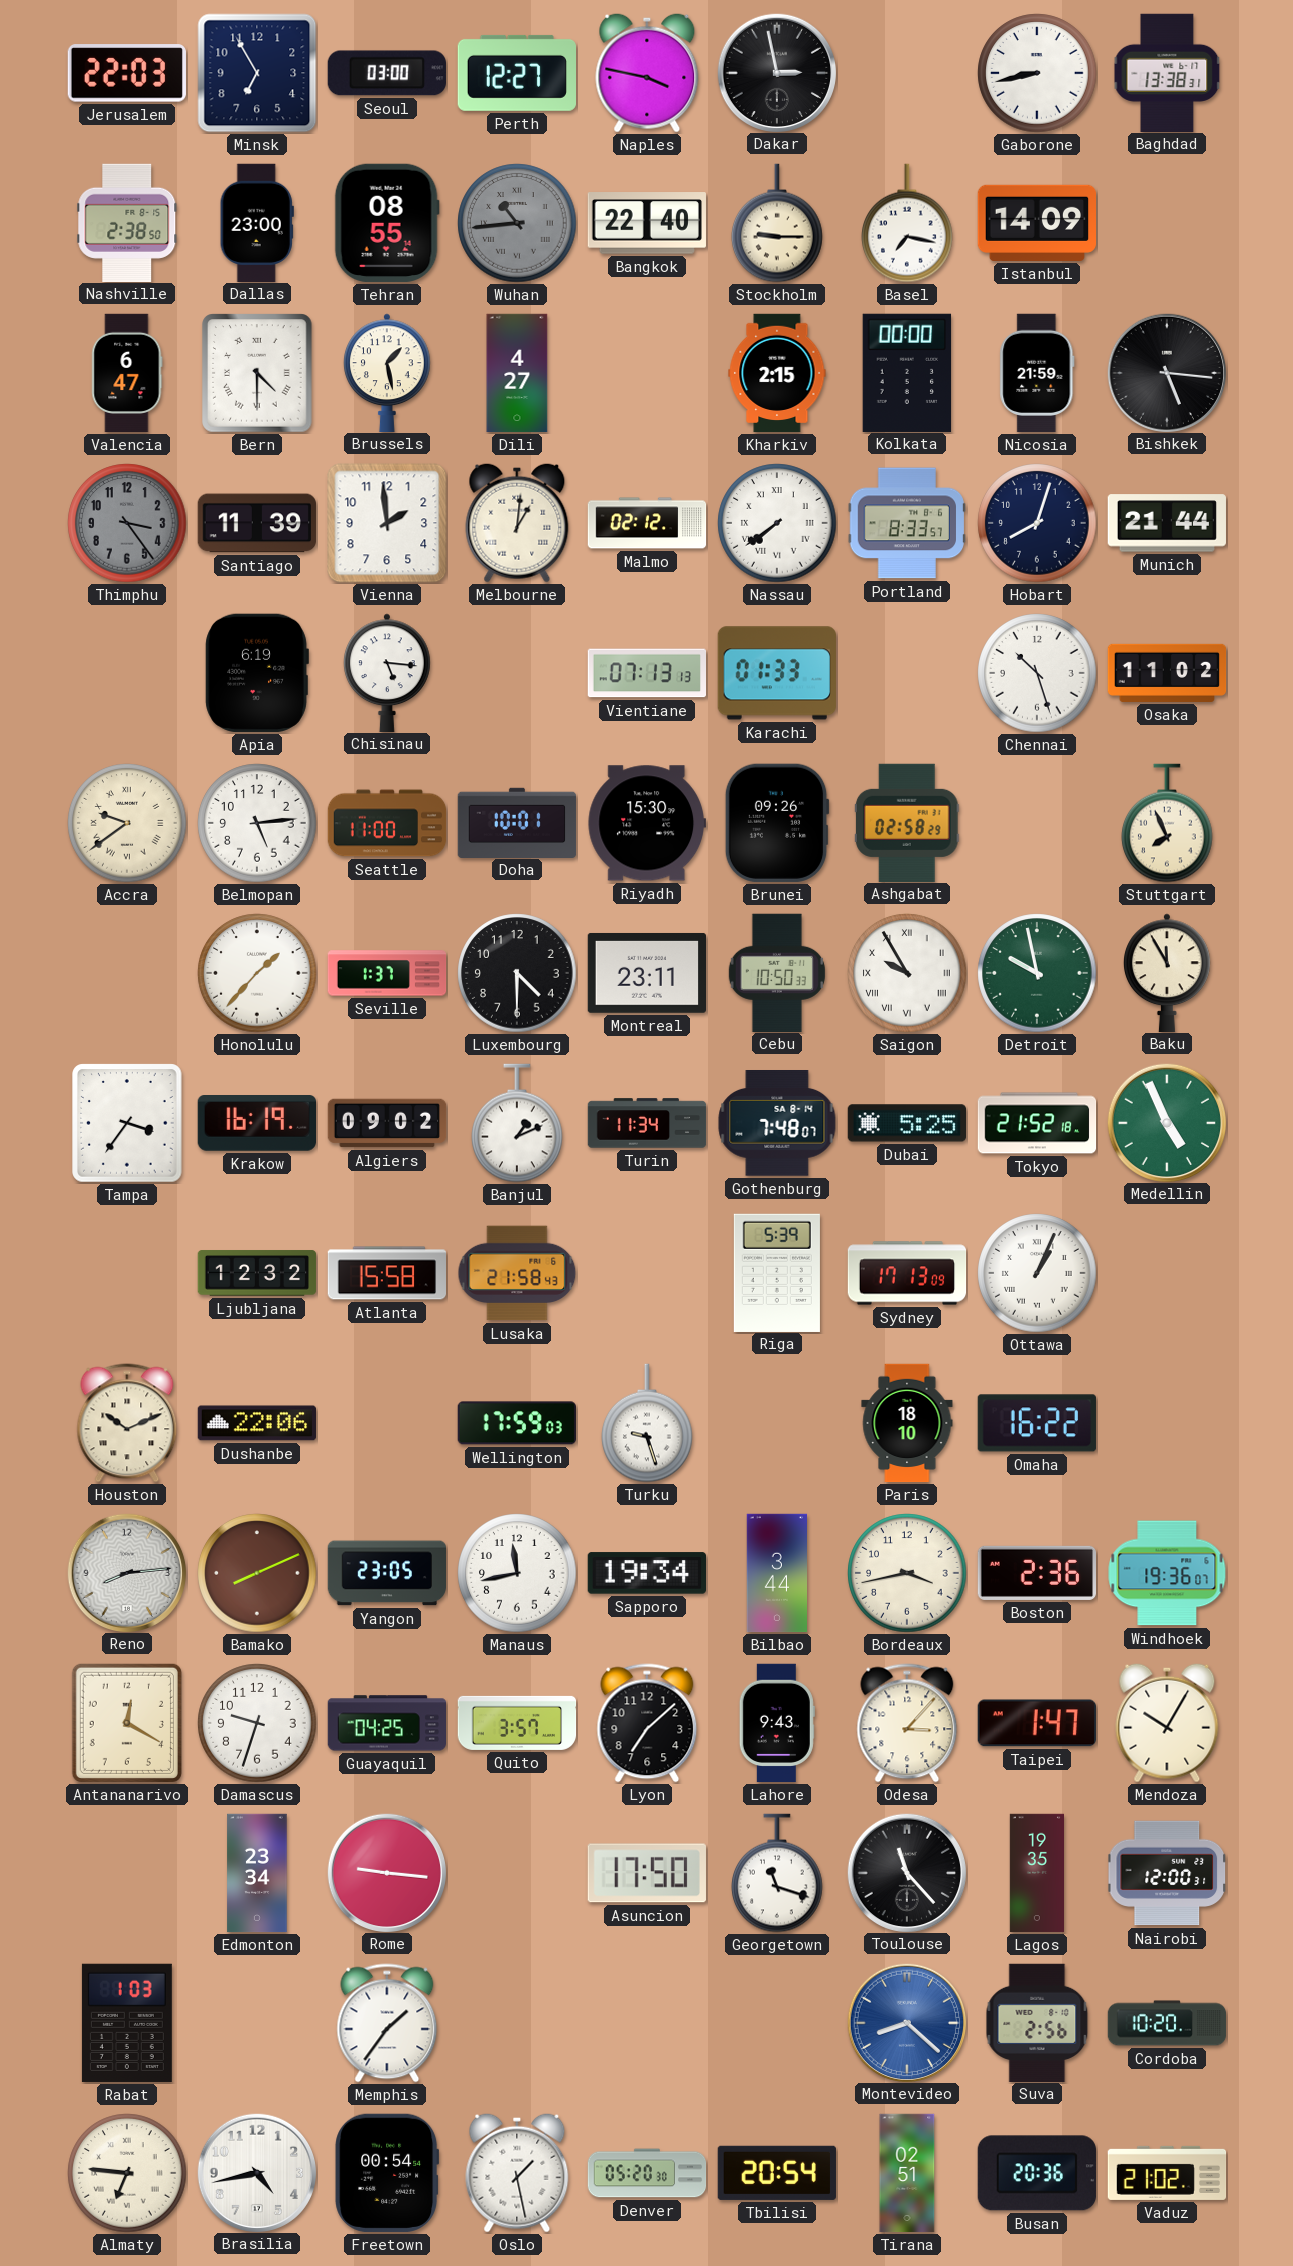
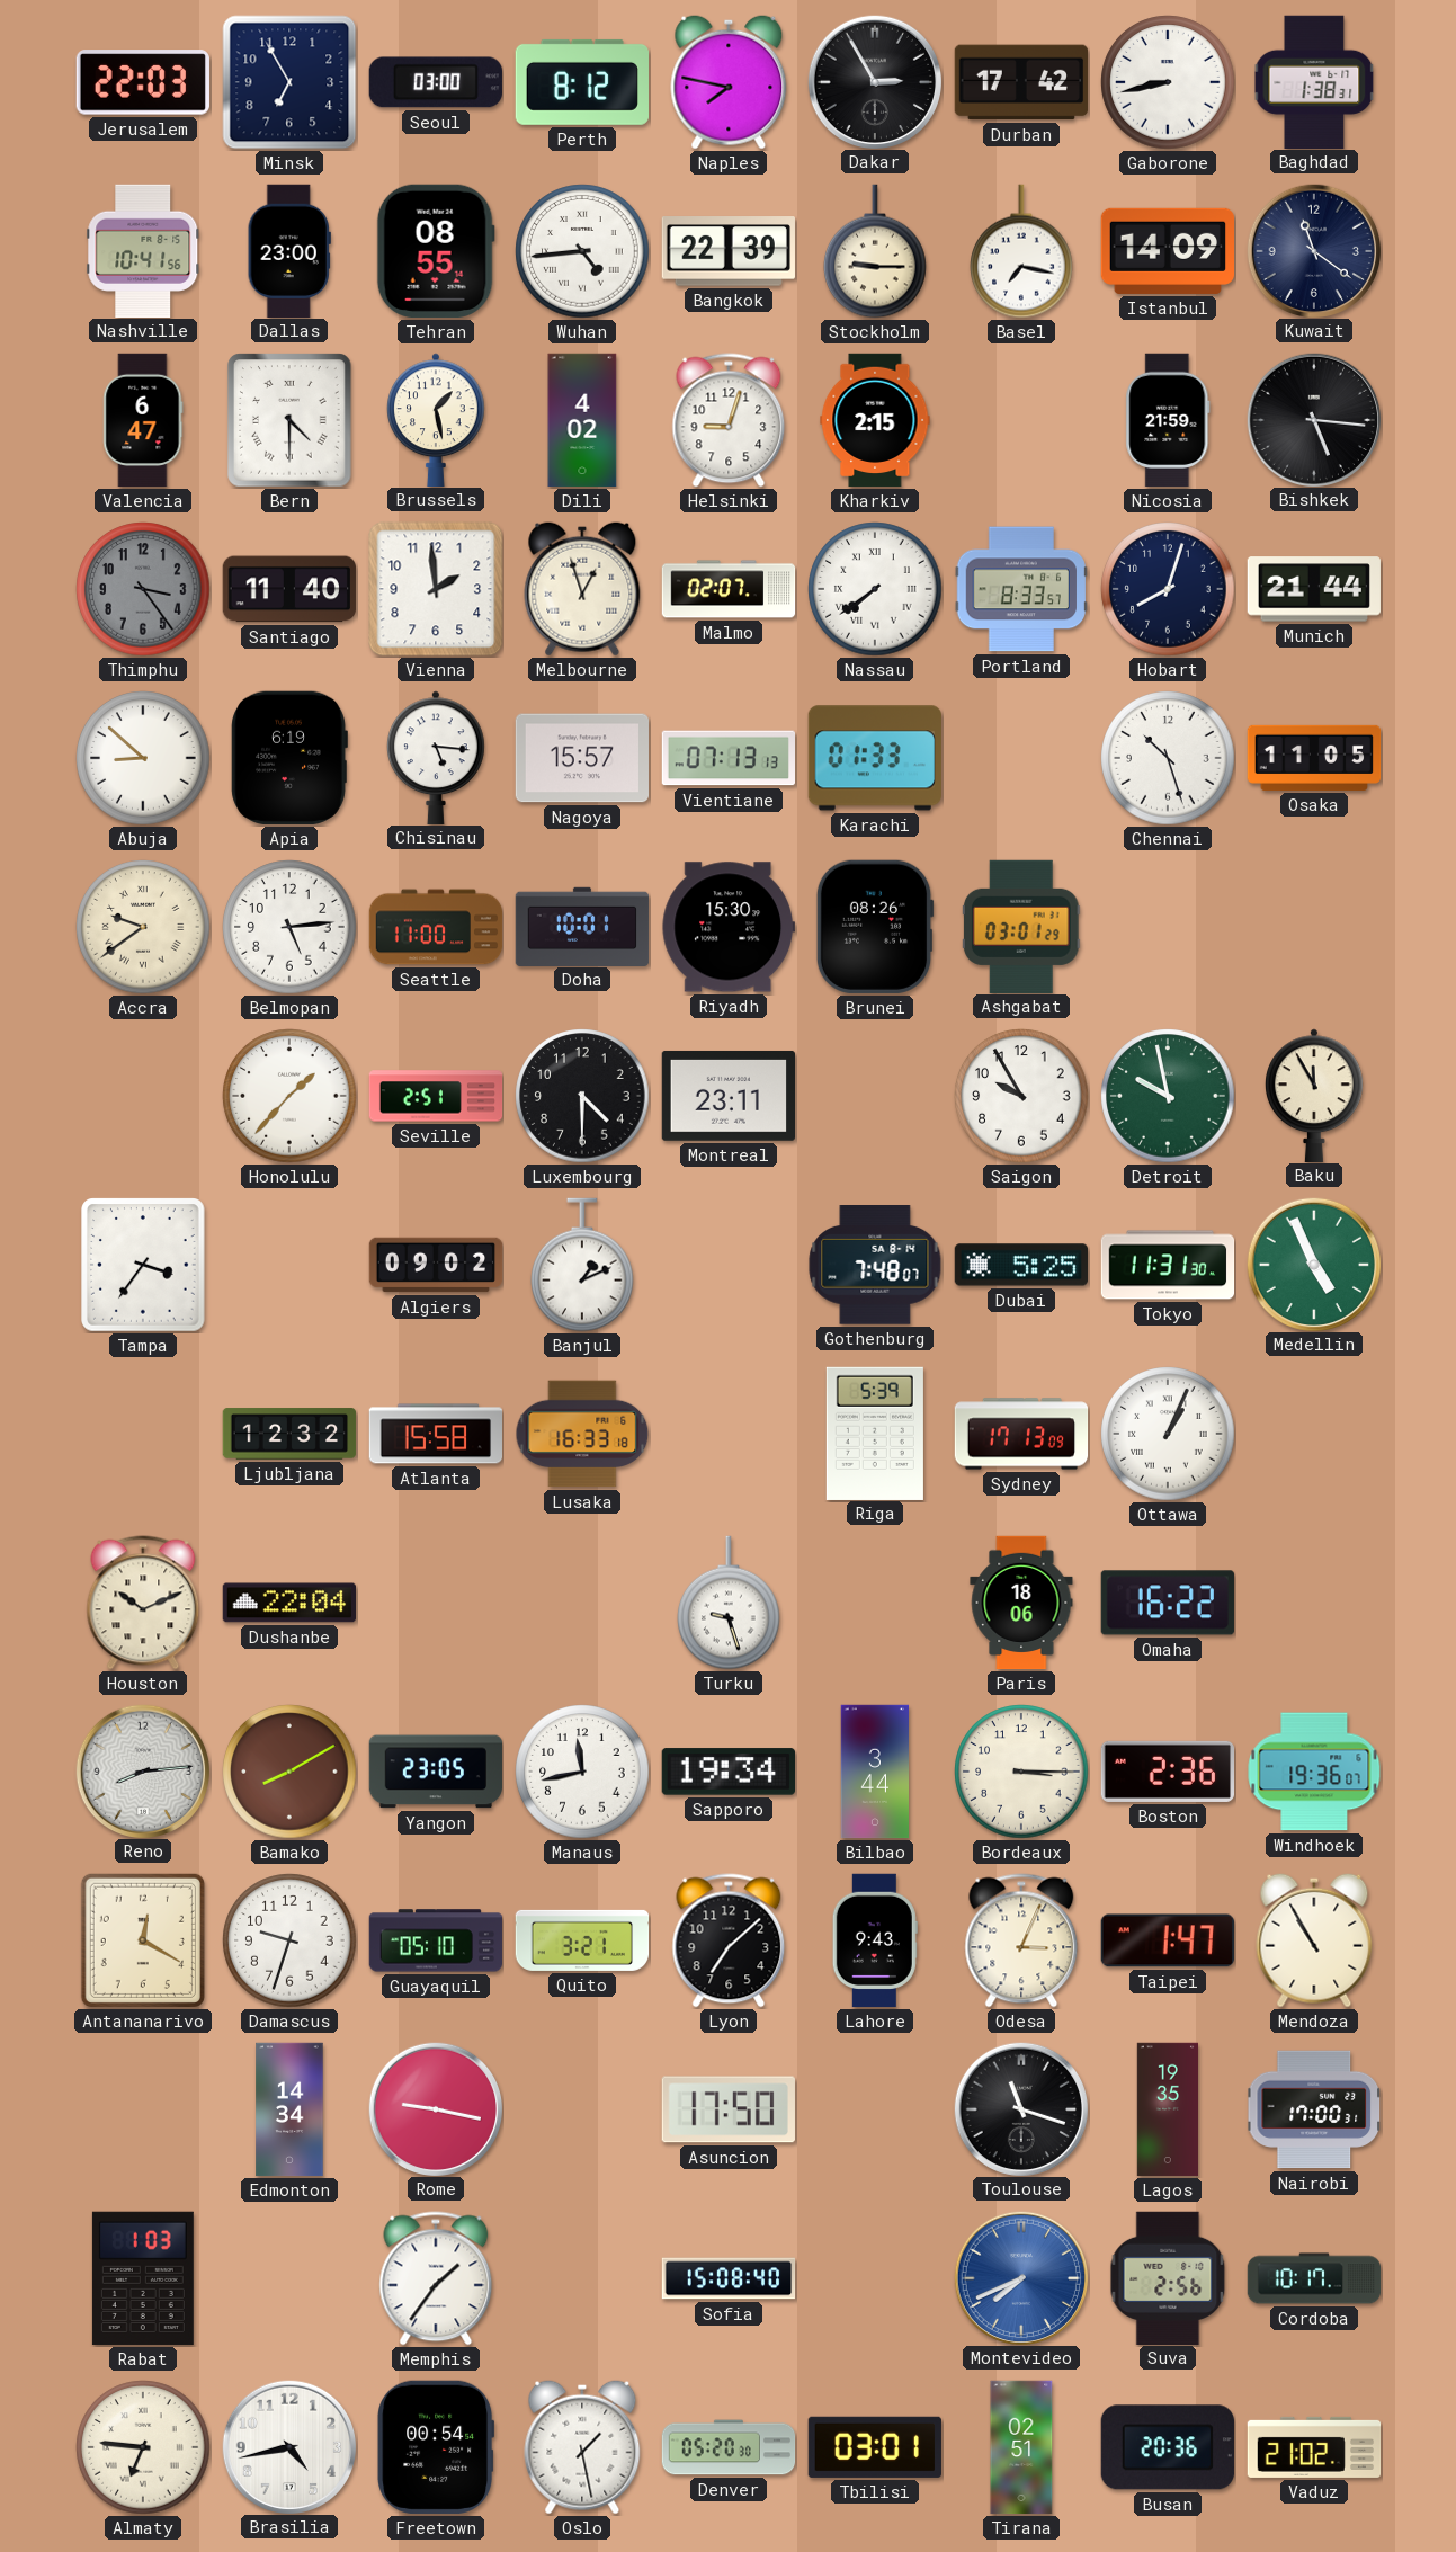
Perth: 12:27 -> 8:12 (581, 82)
Naples: 3:47 -> 7:47 (729, 82)
Dakar: 2:58 -> 2:55 (874, 81)
Durban: none -> 17:42 (1020, 82)
Baghdad: 13:38 -> 1:38 (1314, 81)
Nashville: 2:38 -> 10:41 (143, 250)
Wuhan: 10:44 -> 4:44 (582, 251)
Wuhan dial: grey -> white (582, 251)
Bangkok: 22:40 -> 22:39 (729, 251)
Kuwait: none -> 11:21 (1313, 250)
Dili: 4:27 -> 4:02 (582, 420)
Helsinki: none -> 9:03 (729, 420)
Kolkata: 00:00 -> none (907, 372)
Santiago: 11:39 -> 11:40 (288, 589)
Melbourne: 1:01 -> 12:57 (582, 589)
Malmo: 02:12 -> 02:07 (729, 589)
Abuja: none -> 8:52 (143, 758)
Nagoya: none -> 15:57 (581, 758)
Osaka: 11:02 -> 11:05 (1314, 758)
Brunei: 09:26 -> 08:26 (875, 927)
Ashgabat: 02:58 -> 03:01 (1021, 926)
Stuttgart: 7:56 -> none (1167, 823)
Seville: 1:37 -> 2:51 (436, 1096)
Cebu: 10:50 -> none (777, 972)
Saigon numerals: Roman -> Arabic (1021, 1096)
Krakow: 16:19 -> none (256, 1124)
Turin: 11:34 -> none (647, 1123)
Tokyo: 21:52 -> 11:31 (1168, 1265)
Lusaka: 21:58 -> 16:33 (582, 1434)
Dushanbe: 22:06 -> 22:04 (288, 1603)
Wellington: 17:59 -> none (517, 1423)
Paris: 18:10 -> 18:06 (1021, 1603)
Bamako: 8:11 -> 8:10 (289, 1772)
Bordeaux: 3:43 -> 3:15 (1021, 1772)
Guayaquil: 04:25 -> 05:10 (436, 1940)
Quito: 3:57 -> 3:21 (582, 1940)
Odesa: 3:07 -> 3:04 (1021, 1940)
Mendoza: 10:05 -> 10:55 (1314, 1940)
Edmonton: 23:34 -> 14:34 (289, 2109)
Rome: 9:16 -> 9:17 (435, 2108)
Georgetown: 11:18 -> none (777, 1873)
Toulouse: 11:23 -> 11:18 (1020, 2108)
Nairobi: 12:00 -> 17:00 (1314, 2109)
Sofia: none -> 15:08 (729, 2278)
Montevideo: 8:22 -> 7:41 (1020, 2277)
Cordoba: 10:20 -> 10:17 (1314, 2278)
Tbilisi: 20:54 -> 03:01 (875, 2447)
